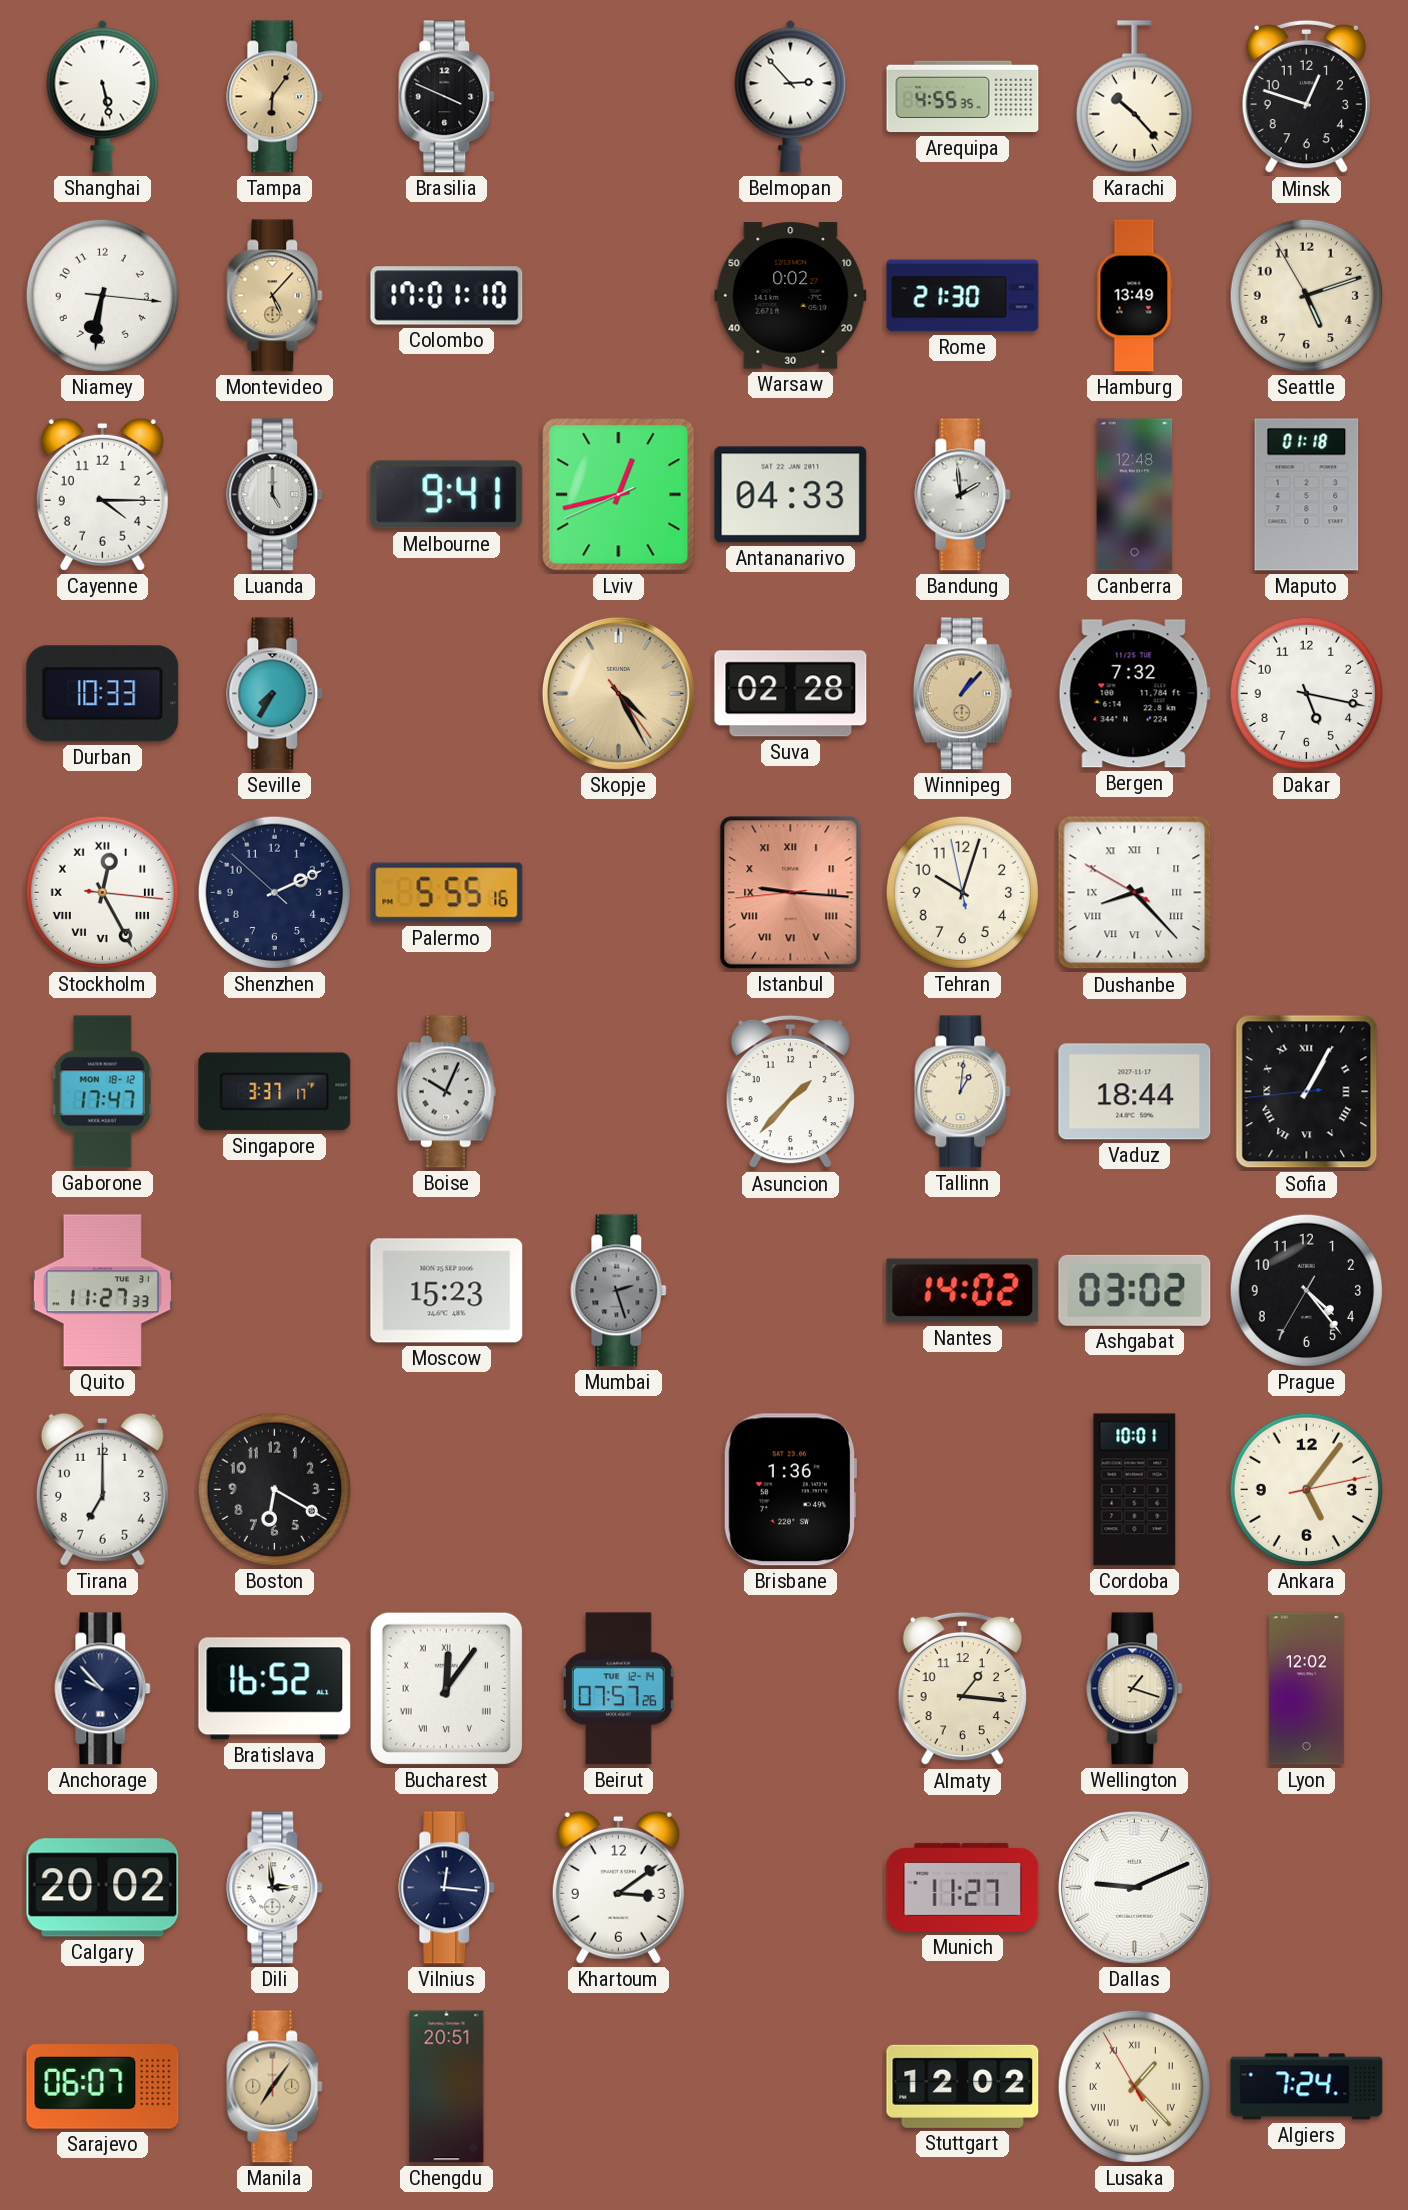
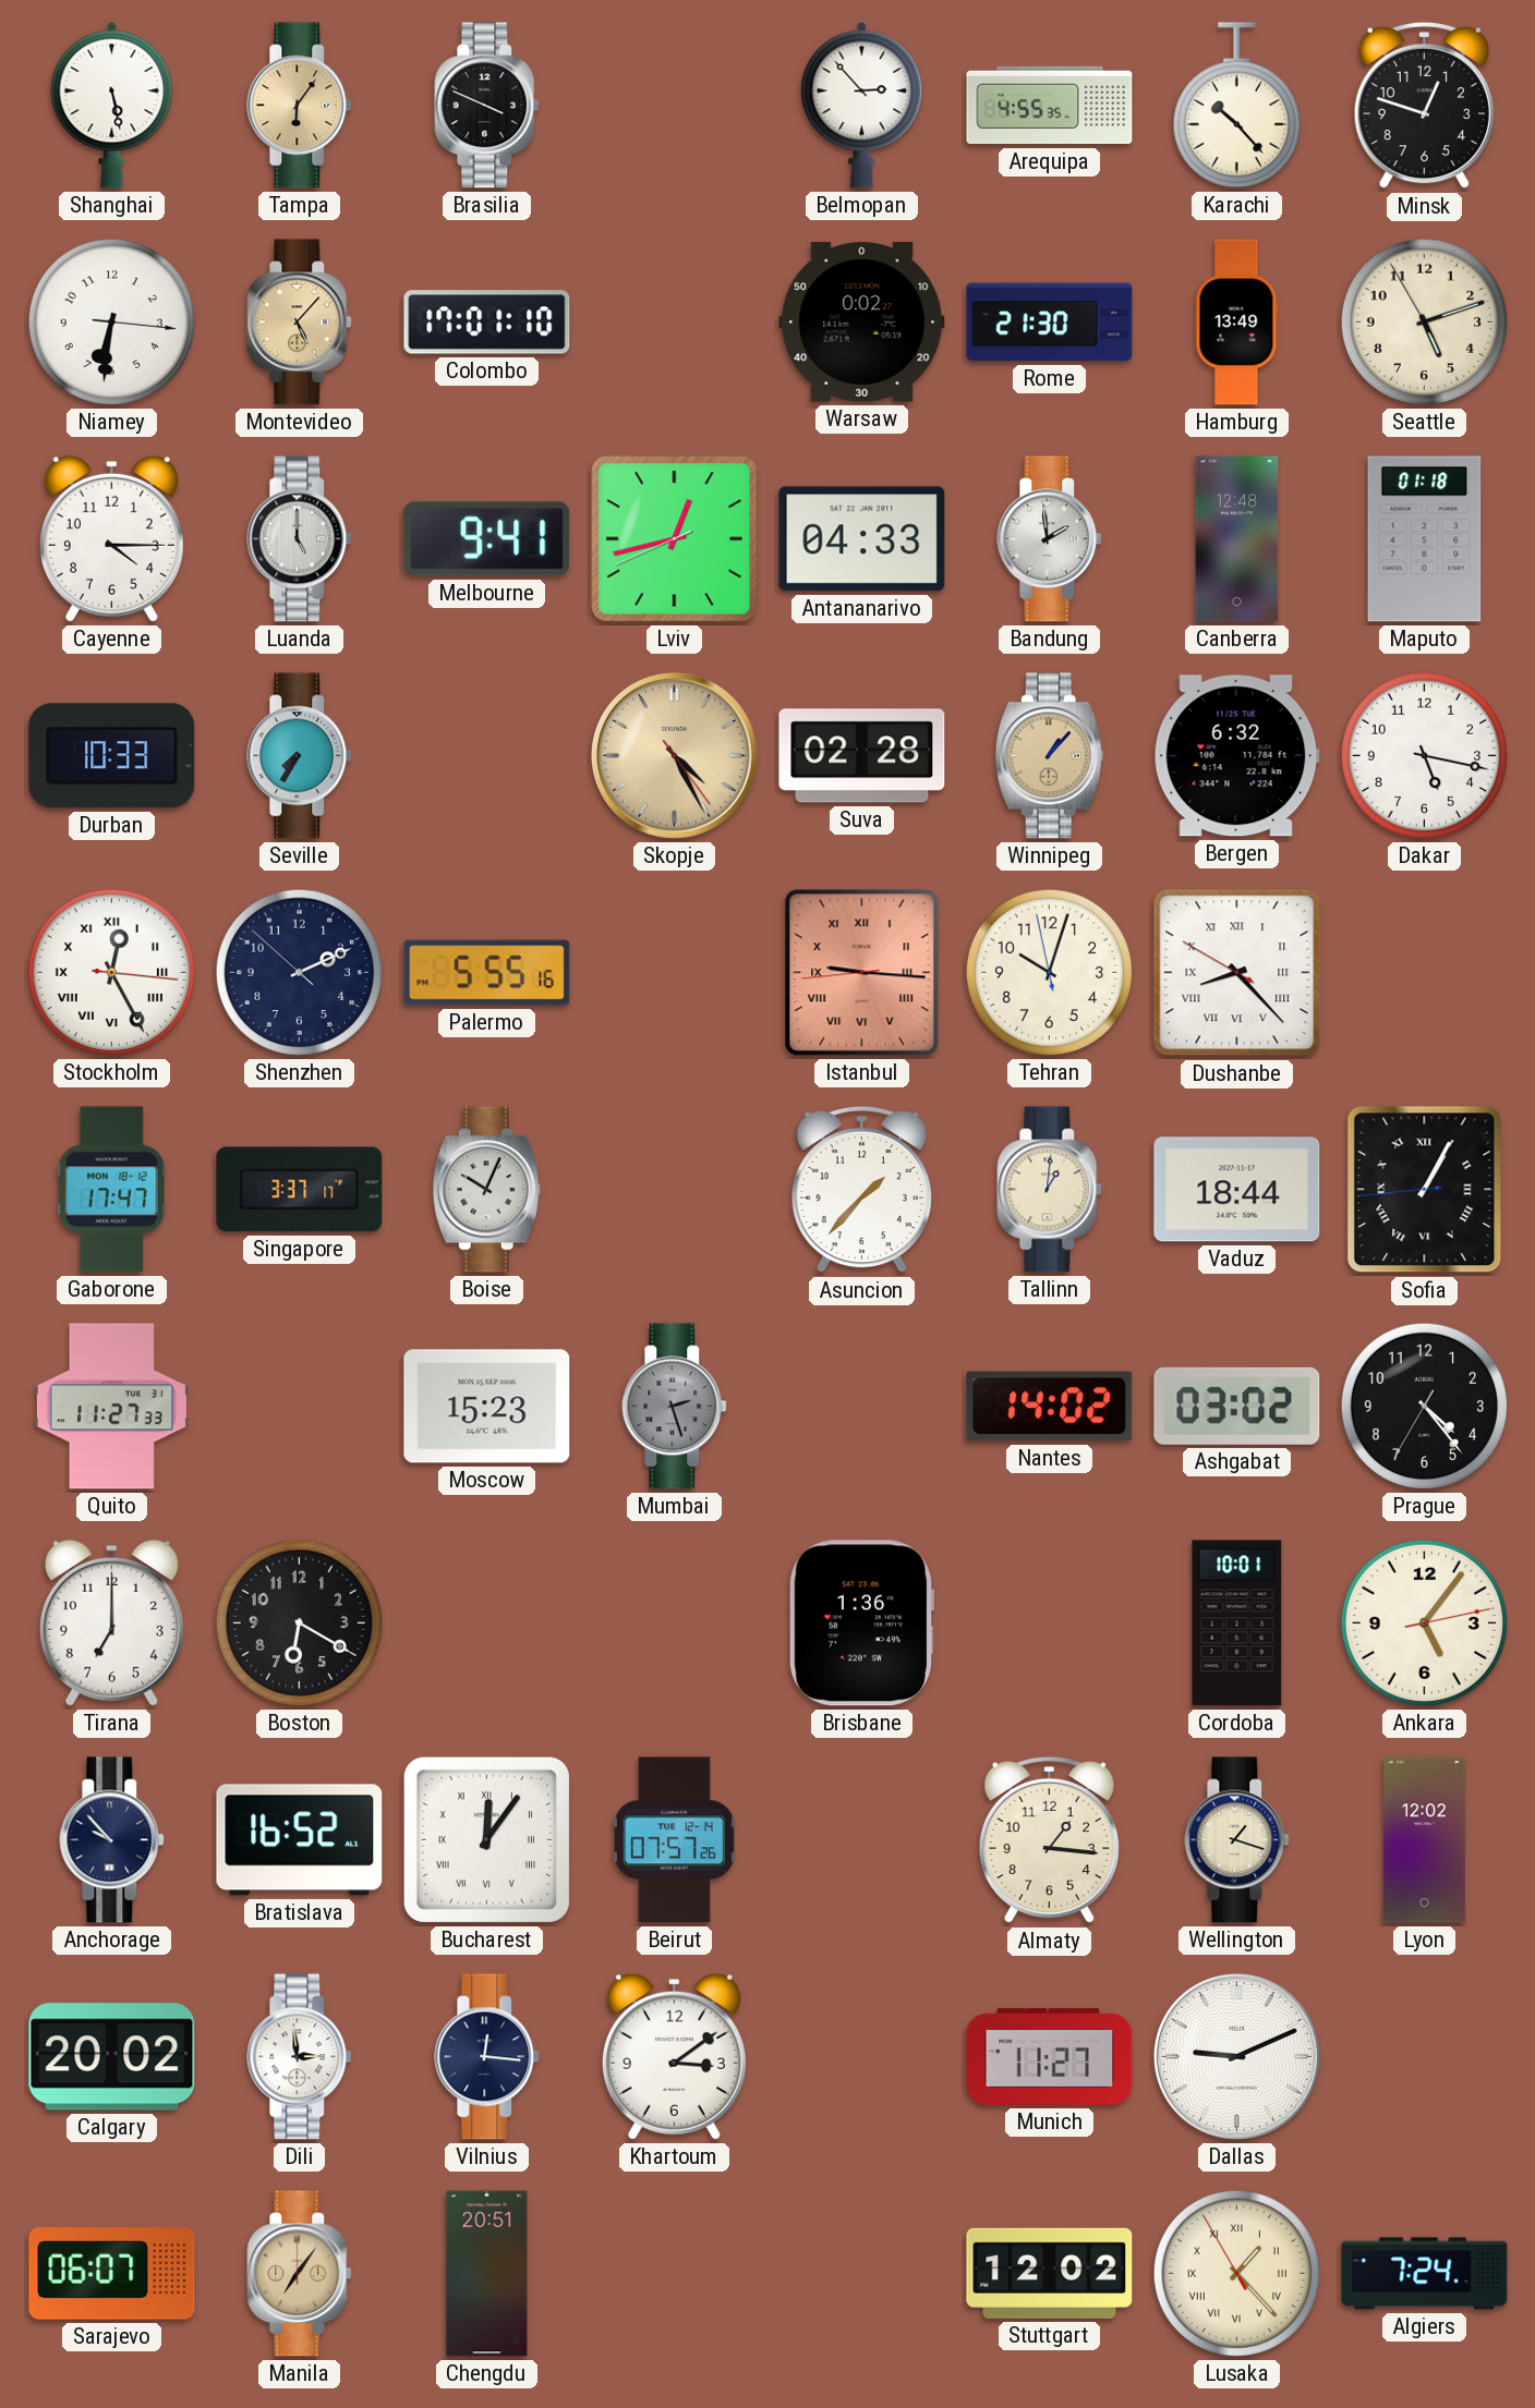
Bergen: 7:32 -> 6:32 (1236, 756)
